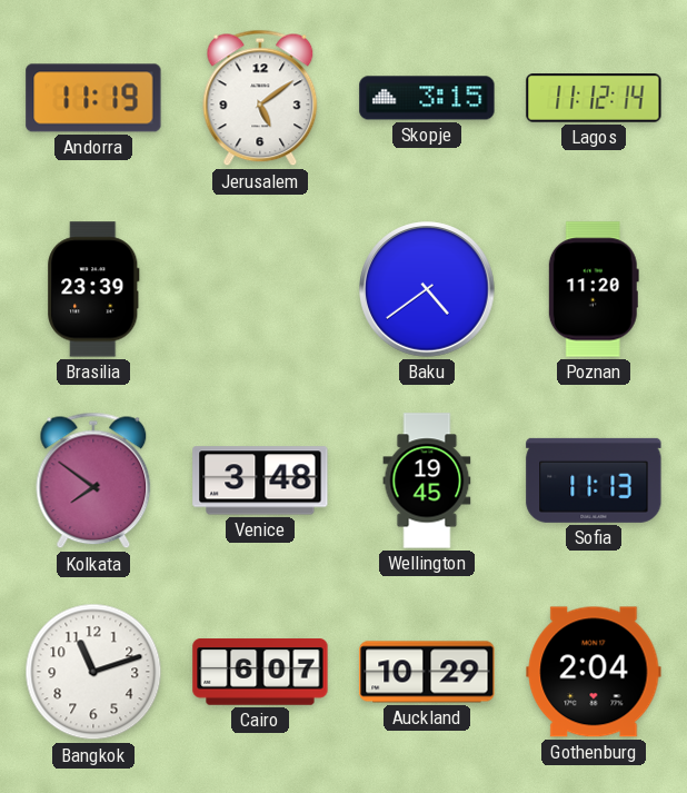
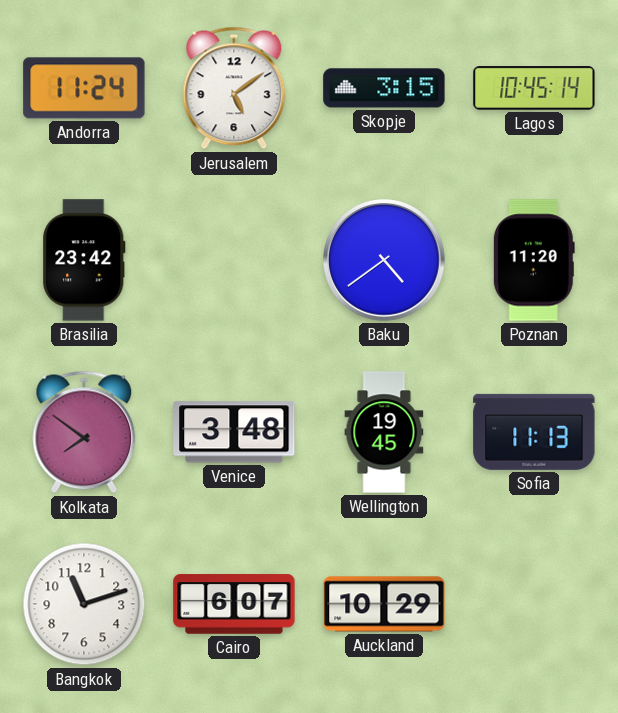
Andorra: 11:19 -> 11:24 (84, 88)
Lagos: 11:12 -> 10:45 (534, 89)
Brasilia: 23:39 -> 23:42 (84, 260)
Gothenburg: 2:04 -> none (594, 672)
